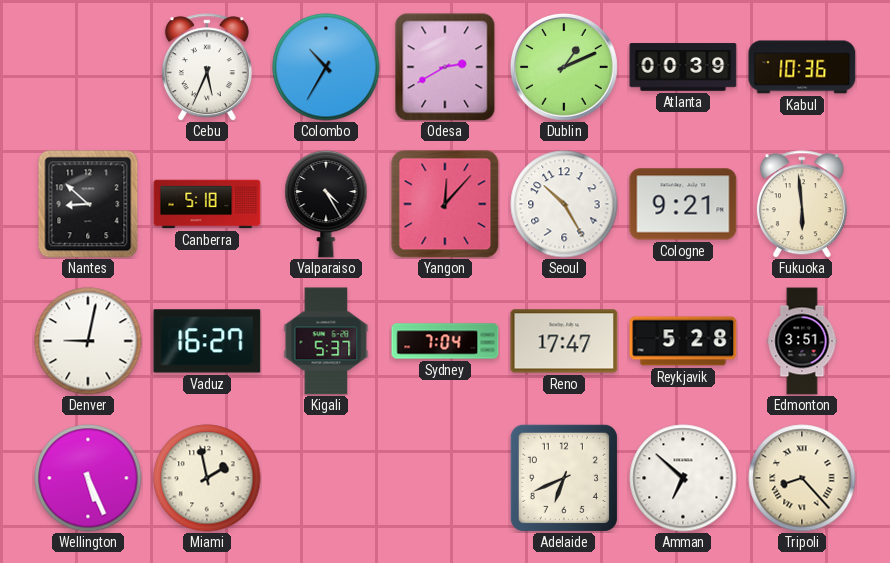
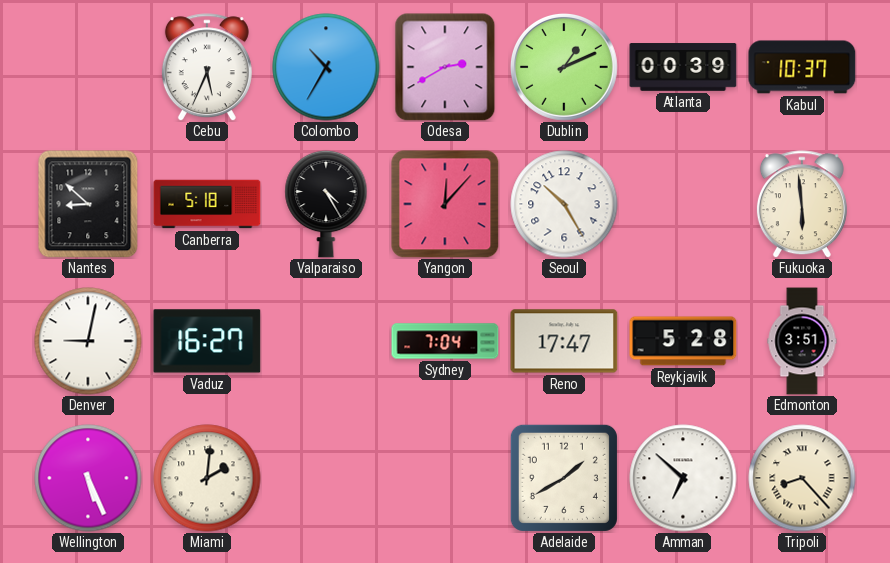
Kabul: 10:36 -> 10:37 (802, 67)
Cologne: 9:21 -> none (683, 204)
Kigali: 5:37 -> none (326, 341)
Miami: 1:58 -> 2:01 (207, 478)
Adelaide: 6:41 -> 1:40 (564, 478)
